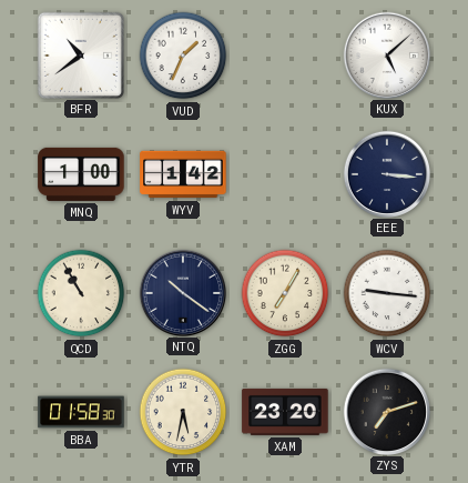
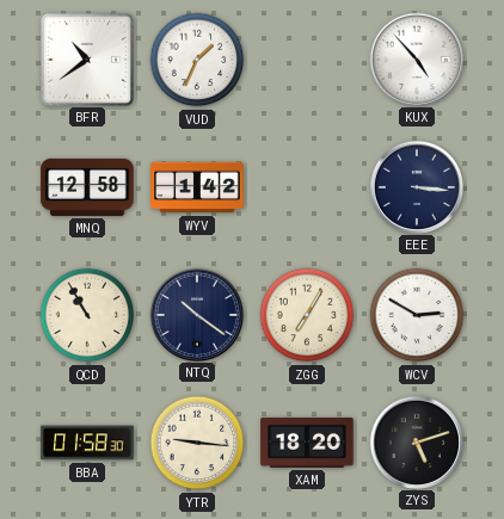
KUX: 5:08 -> 4:53 (416, 58)
MNQ: 1:00 -> 12:58 (87, 187)
WCV: 9:16 -> 2:50 (417, 315)
YTR: 5:32 -> 9:16 (197, 443)
XAM: 23:20 -> 18:20 (307, 443)
ZYS: 7:12 -> 5:12 (416, 441)
